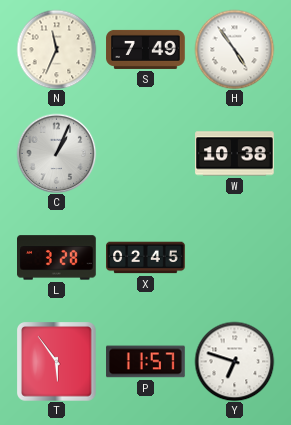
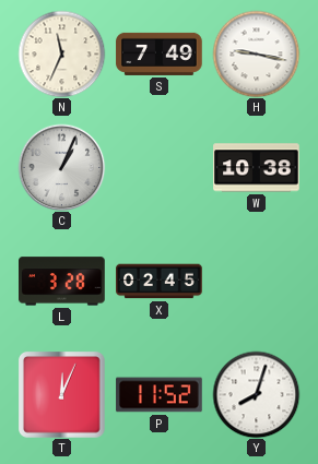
H: 4:54 -> 9:17 (256, 53)
T: 5:54 -> 12:04 (62, 395)
P: 11:57 -> 11:52 (160, 395)
Y: 6:48 -> 8:03 (256, 394)
